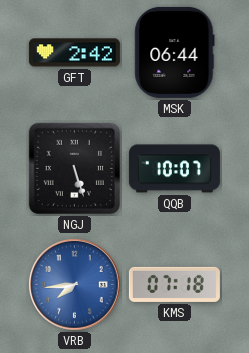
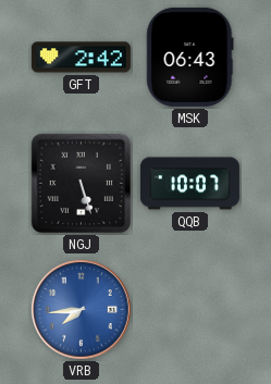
MSK: 06:44 -> 06:43 (190, 57)
KMS: 07:18 -> none (174, 284)
